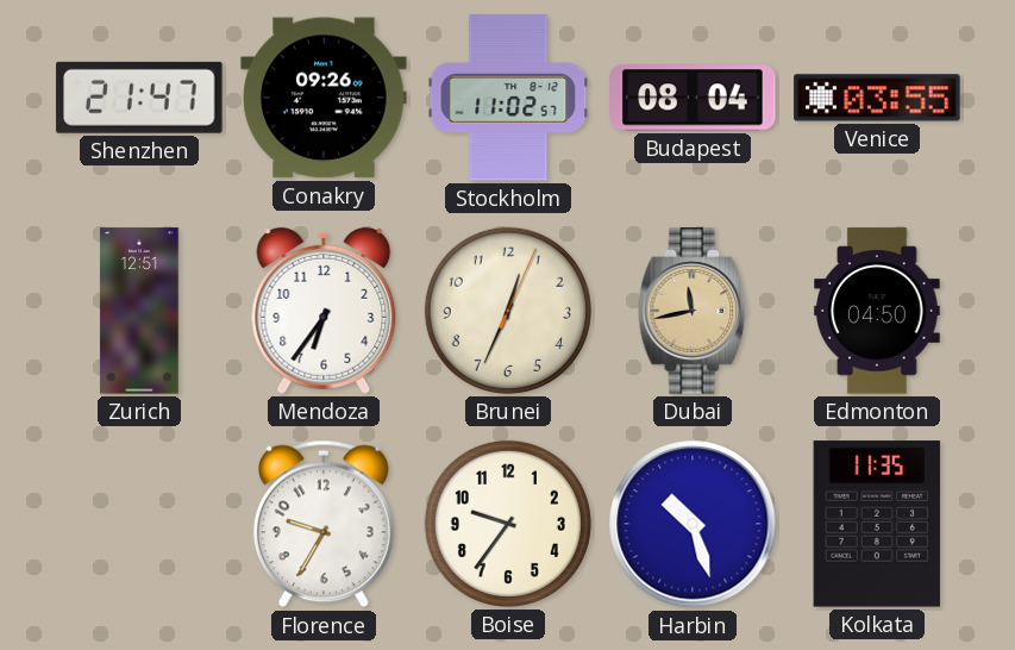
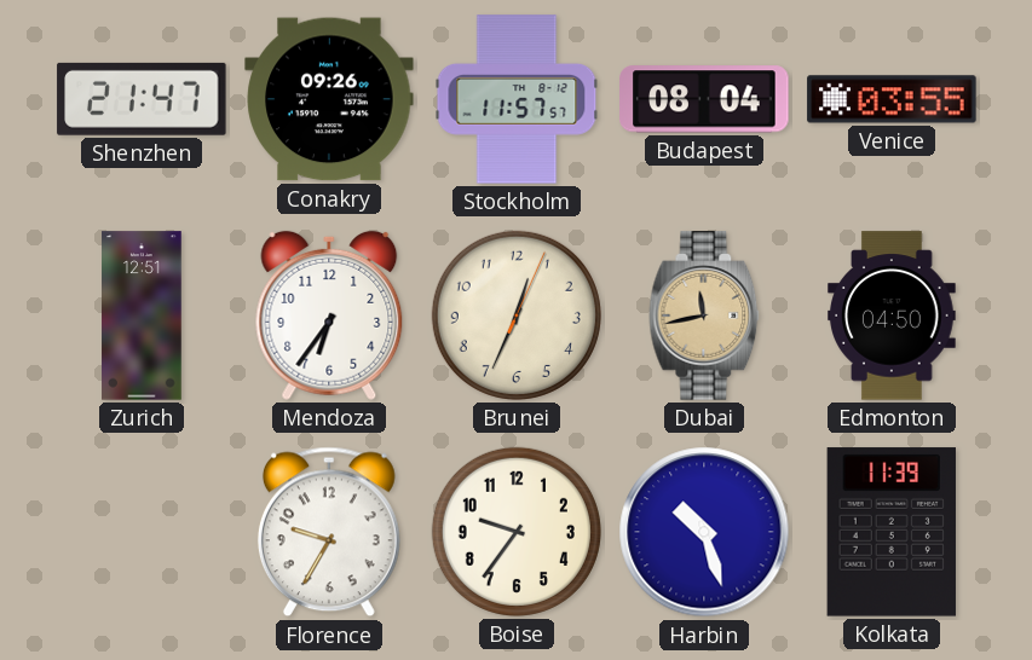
Stockholm: 11:02 -> 11:57 (517, 99)
Kolkata: 11:35 -> 11:39 (892, 532)
